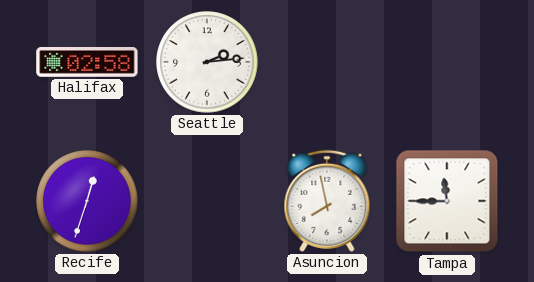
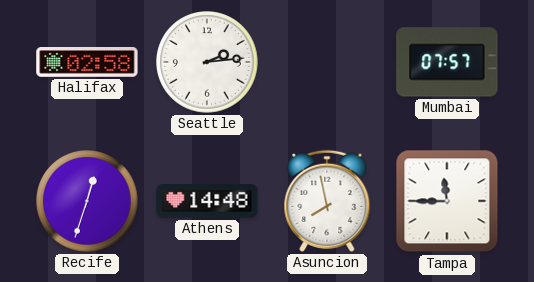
Mumbai: none -> 07:57 (447, 62)
Athens: none -> 14:48 (207, 201)
